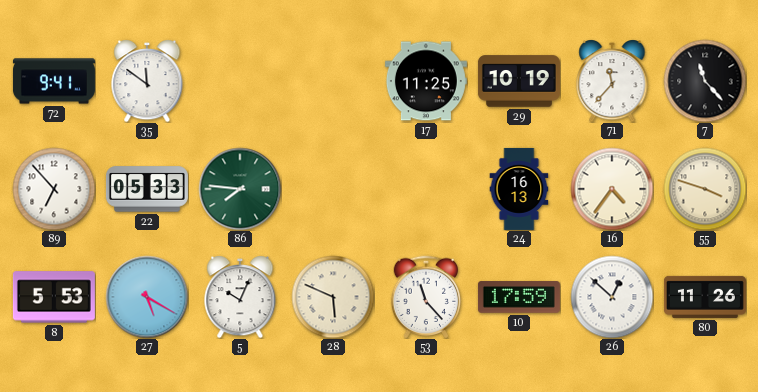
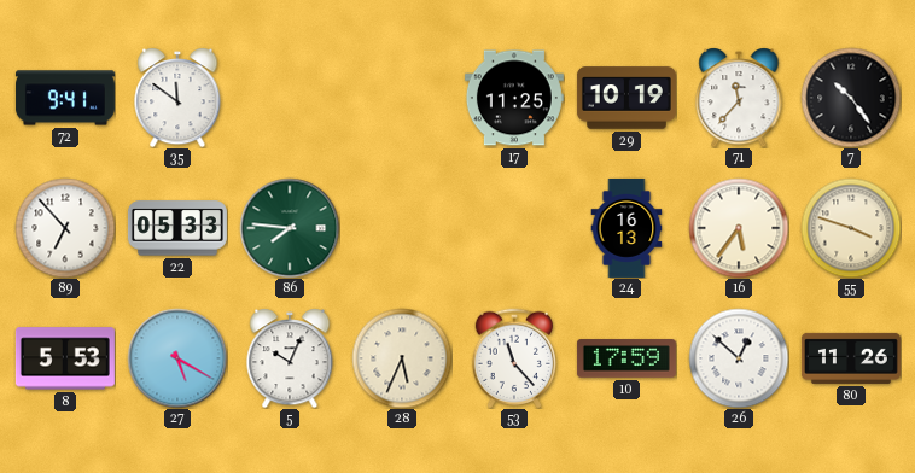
7: 11:23 -> 10:24 (851, 98)
16: 4:36 -> 5:36 (739, 228)
28: 5:49 -> 5:34 (402, 358)
